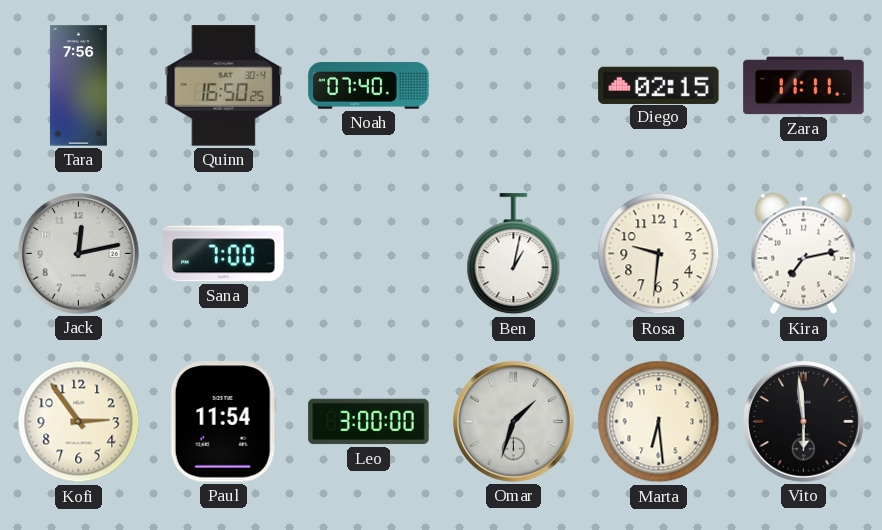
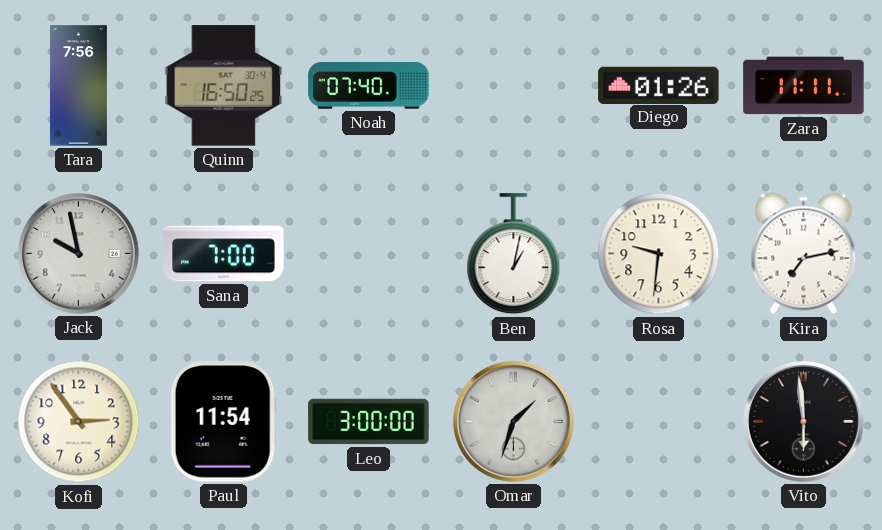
Diego: 02:15 -> 01:26 (659, 85)
Jack: 12:13 -> 9:58 (79, 254)
Marta: 6:29 -> none (659, 422)
